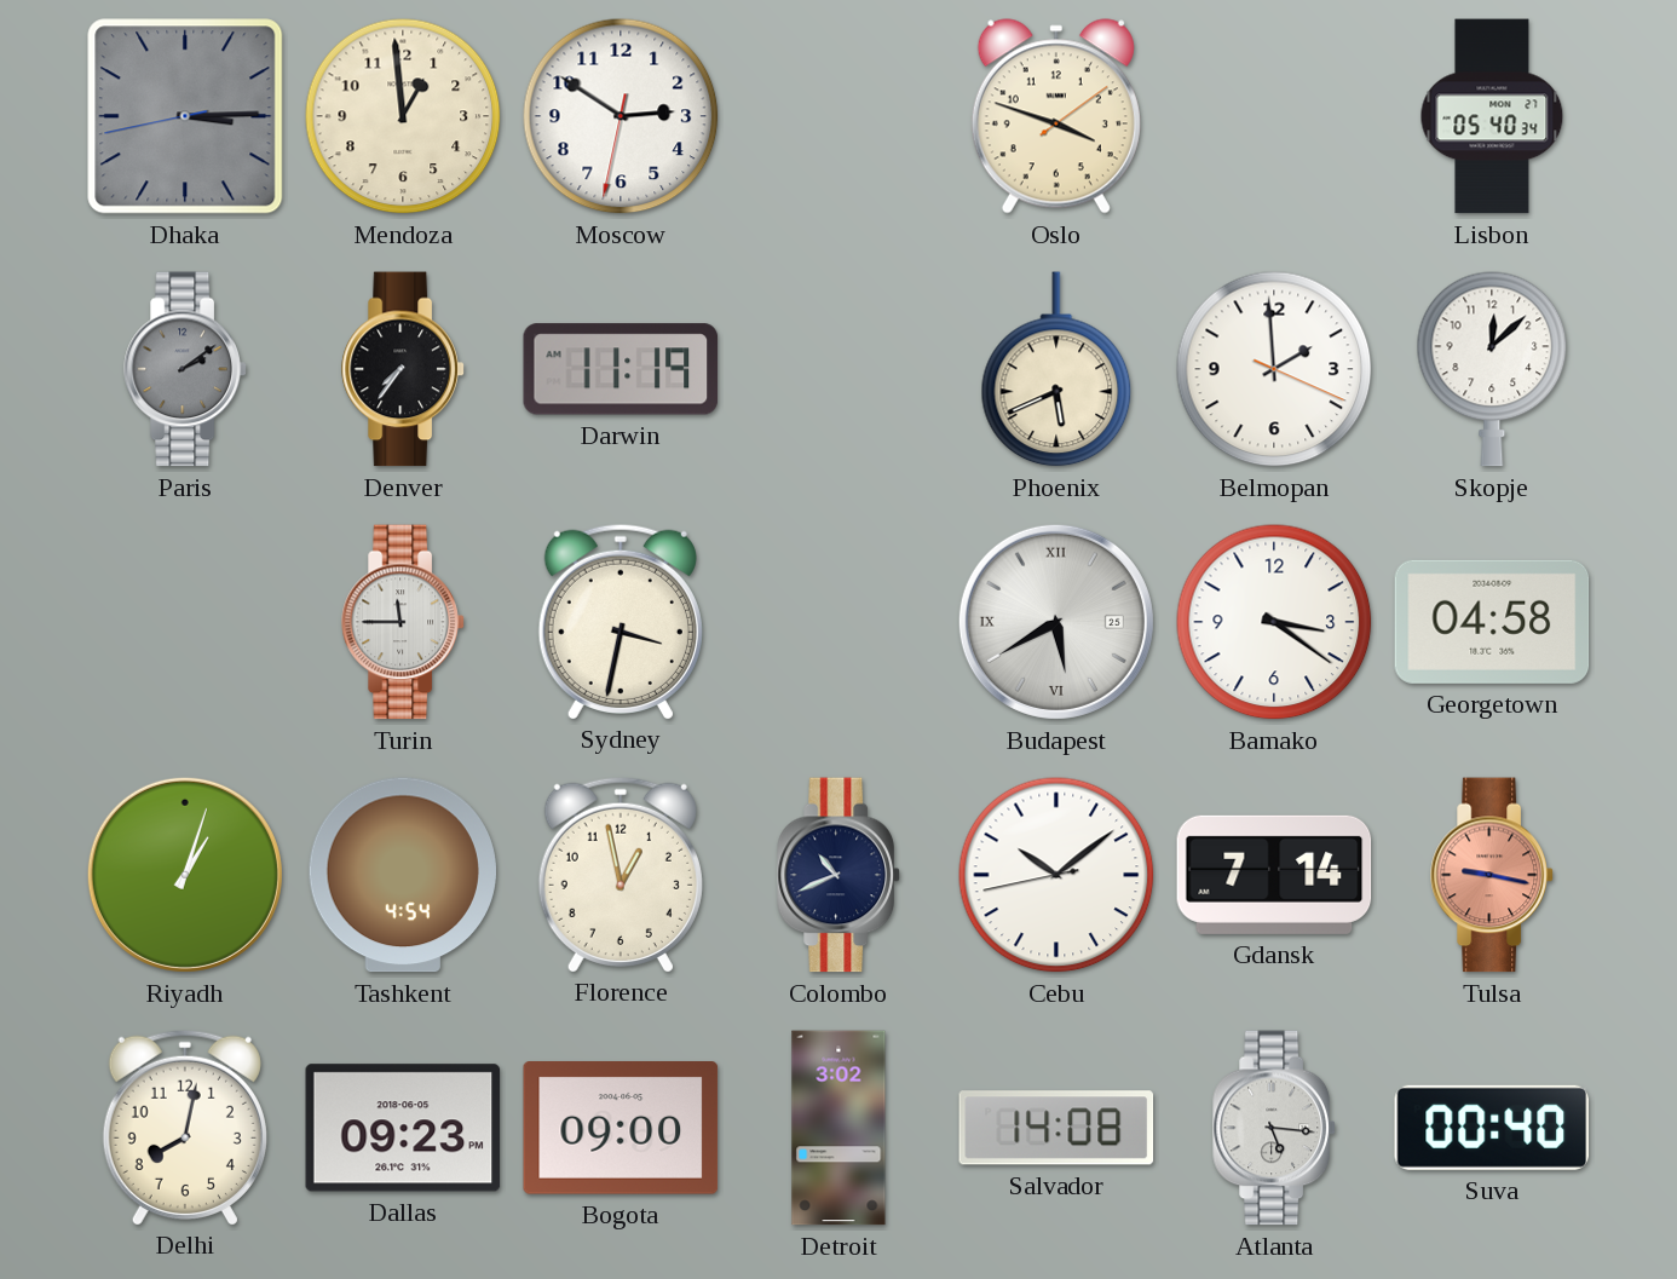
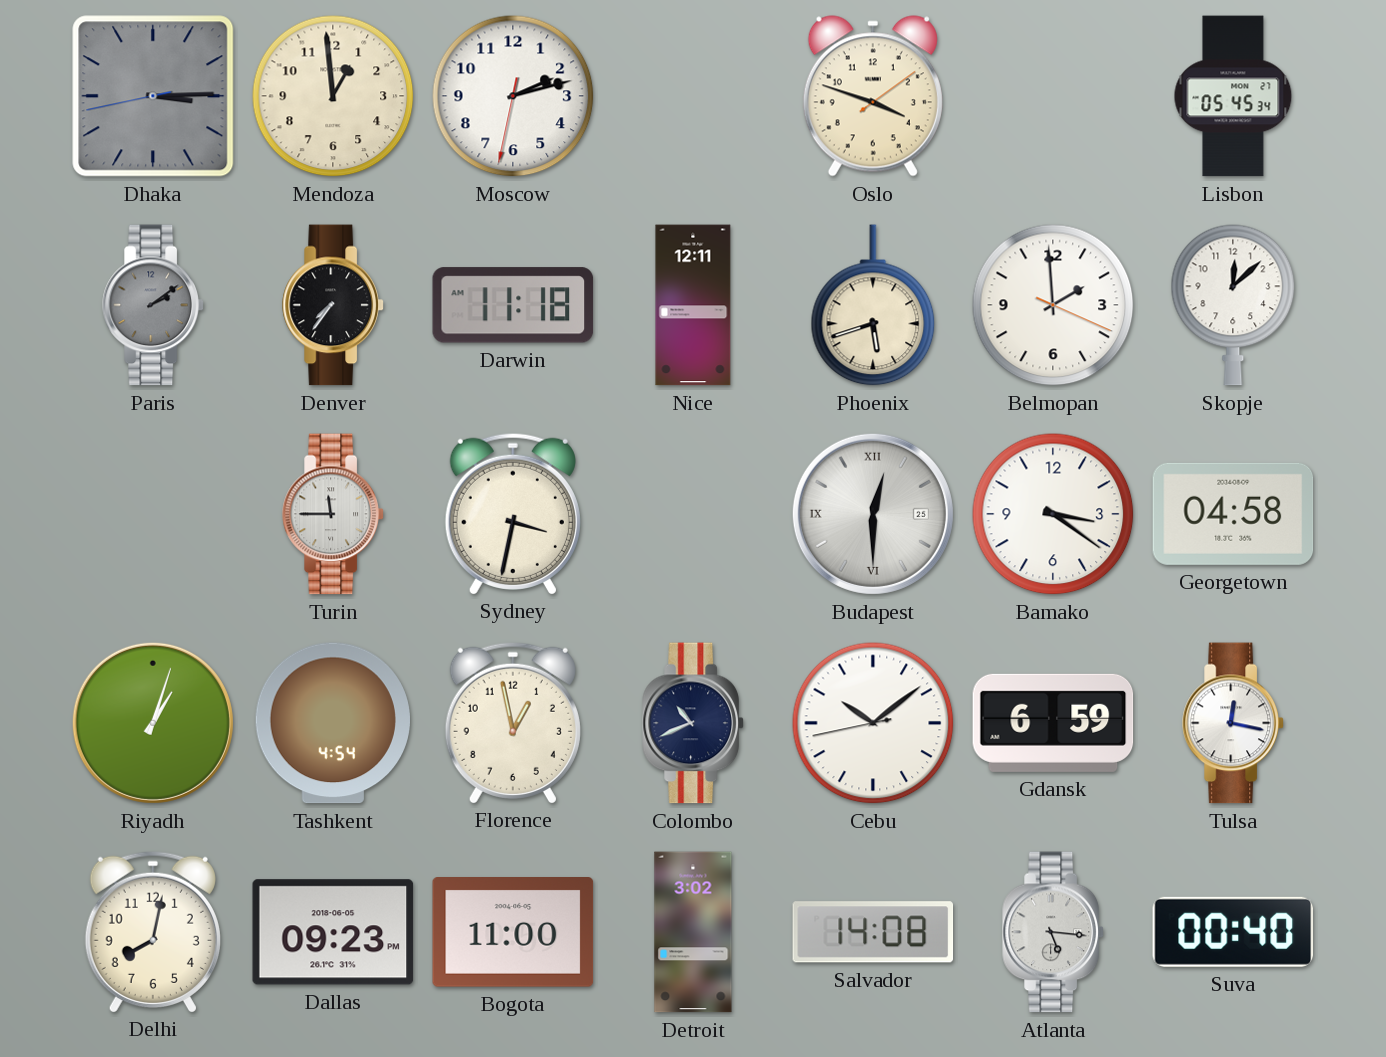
Moscow: 2:50 -> 2:12 (513, 96)
Lisbon: 05:40 -> 05:45 (1233, 96)
Darwin: 11:19 -> 11:18 (513, 305)
Nice: none -> 12:11 (693, 305)
Phoenix: 5:41 -> 5:42 (873, 305)
Budapest: 5:40 -> 12:30 (873, 514)
Gdansk: 7:14 -> 6:59 (1053, 723)
Tulsa: 9:17 -> 12:17 (1233, 723)
Tulsa dial: salmon -> white (1233, 723)
Bogota: 09:00 -> 11:00 (513, 933)
